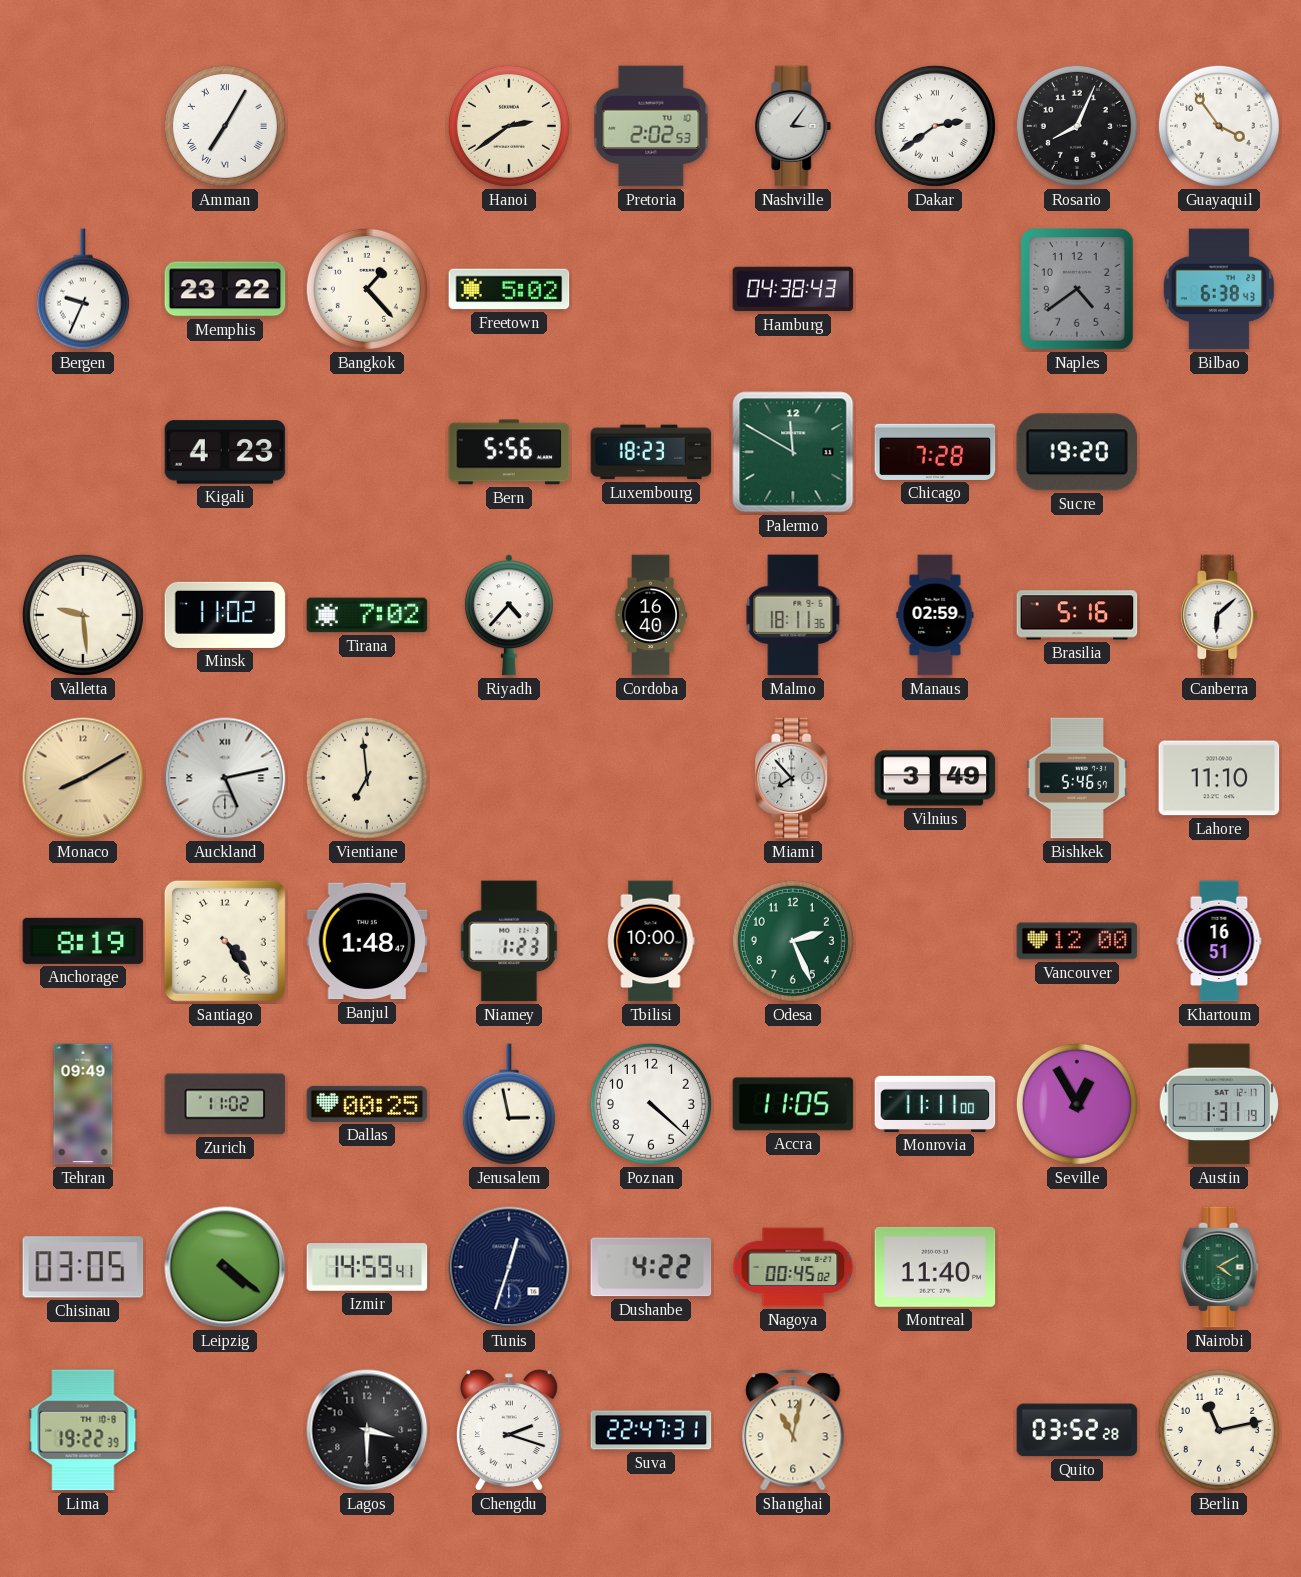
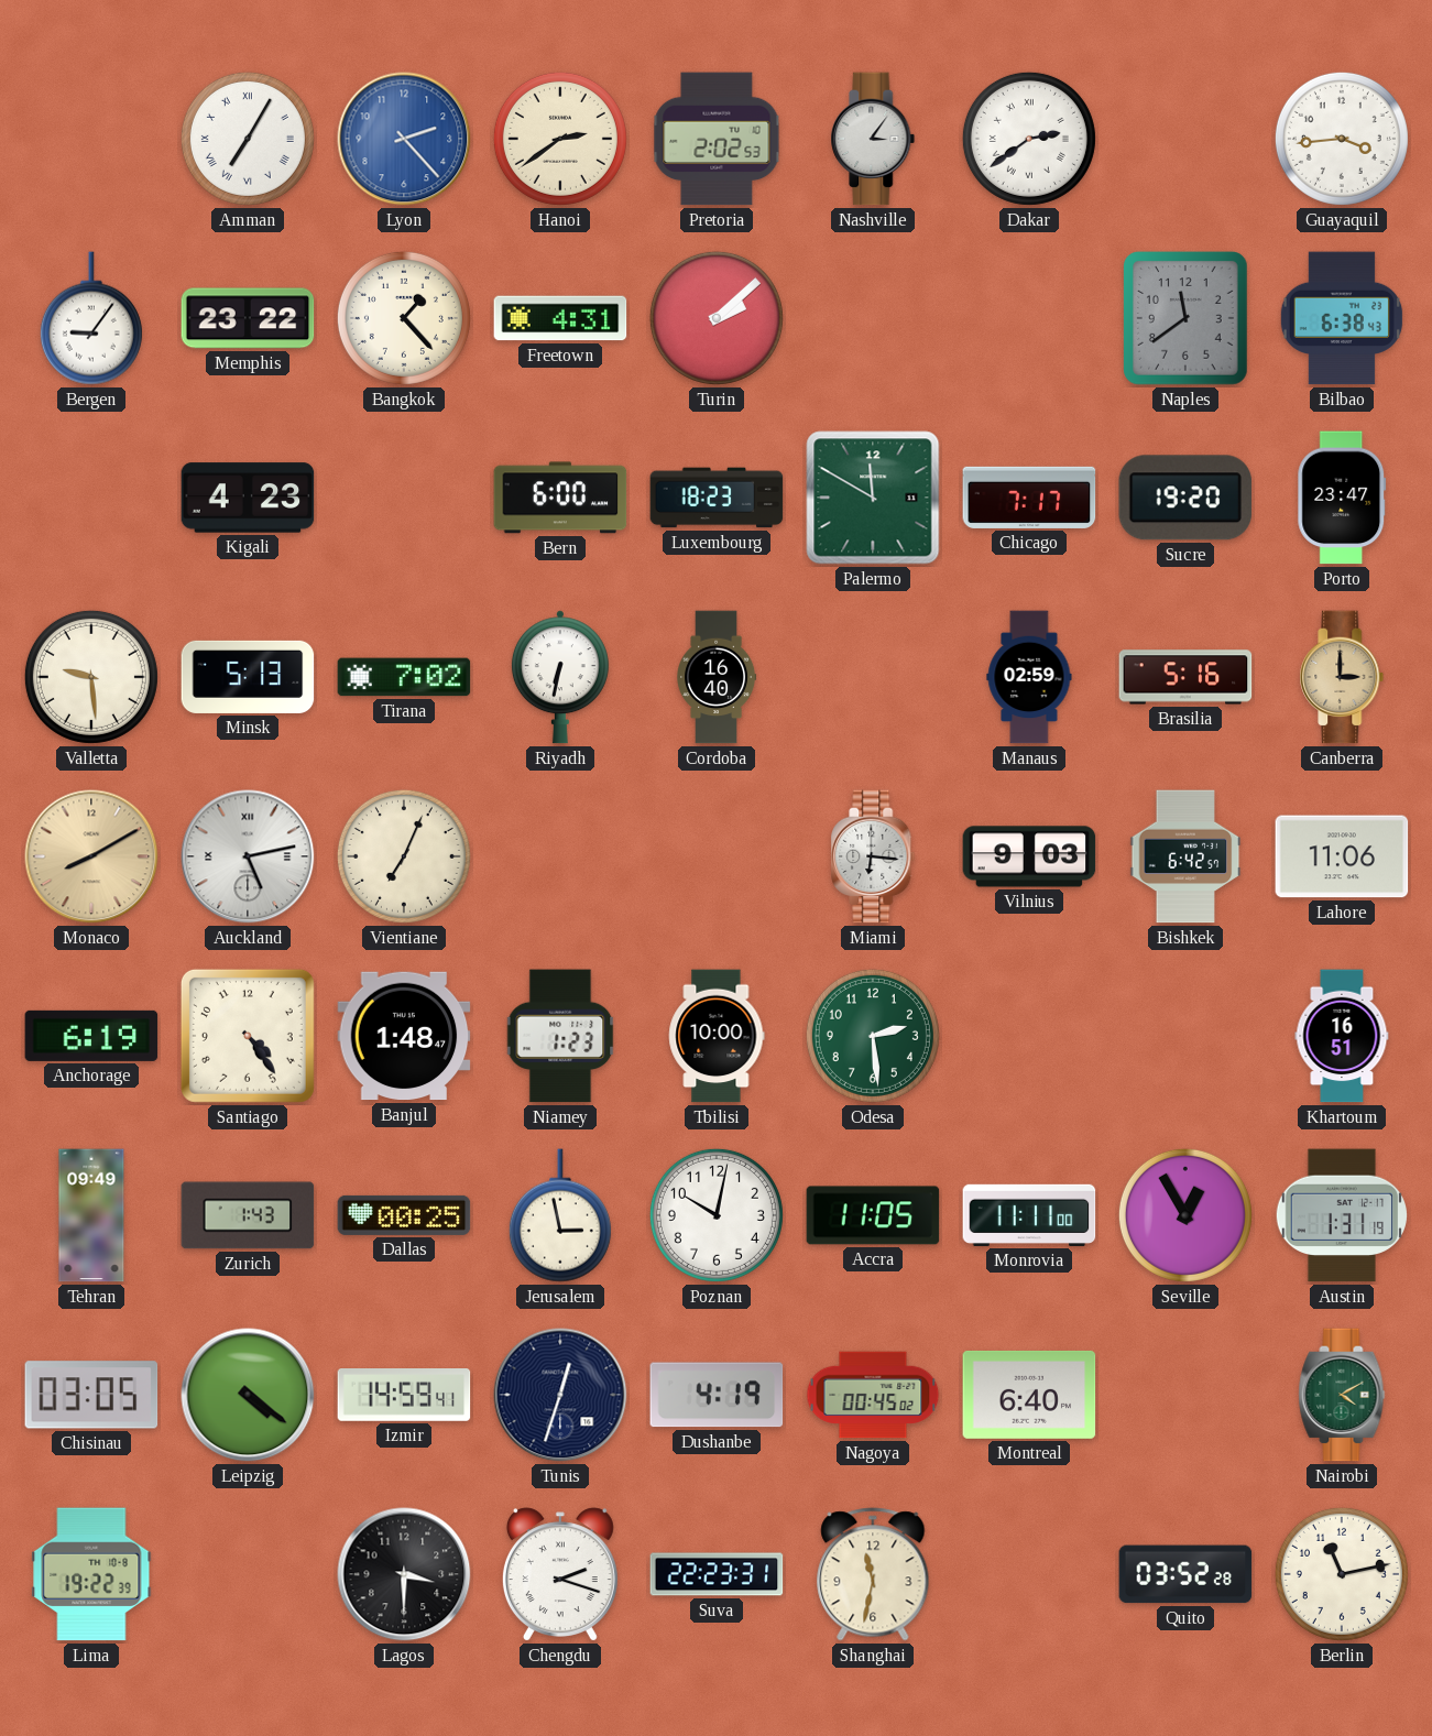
Lyon: none -> 2:23 (404, 139)
Rosario: 8:04 -> none (1077, 126)
Guayaquil: 3:54 -> 3:44 (1342, 139)
Bergen: 9:34 -> 9:06 (91, 318)
Freetown: 5:02 -> 4:31 (560, 318)
Turin: none -> 2:08 (717, 318)
Hamburg: 04:38 -> none (793, 289)
Naples: 4:39 -> 11:39 (1185, 318)
Bern: 5:56 -> 6:00 (560, 498)
Chicago: 7:28 -> 7:17 (1029, 498)
Porto: none -> 23:47 (1342, 498)
Minsk: 11:02 -> 5:13 (248, 677)
Riyadh: 4:37 -> 6:32 (560, 677)
Malmo: 18:11 -> none (793, 615)
Canberra: 6:08 -> 3:00 (1342, 677)
Canberra dial: white -> champagne (1342, 677)
Vientiane: 6:59 -> 7:04 (404, 856)
Miami: 7:53 -> 6:16 (873, 856)
Vilnius: 3:49 -> 9:03 (1029, 856)
Bishkek: 5:46 -> 6:42 (1185, 856)
Lahore: 11:10 -> 11:06 (1342, 856)
Anchorage: 8:19 -> 6:19 (91, 1036)
Odesa: 2:26 -> 2:29 (873, 1036)
Vancouver: 12:00 -> none (1077, 941)
Zurich: 11:02 -> 1:43 (248, 1215)
Poznan: 4:22 -> 10:02 (717, 1215)
Dushanbe: 4:22 -> 4:19 (717, 1395)
Montreal: 11:40 -> 6:40 (1029, 1395)
Suva: 22:47 -> 22:23 (717, 1574)
Shanghai: 11:02 -> 11:32 (873, 1574)
